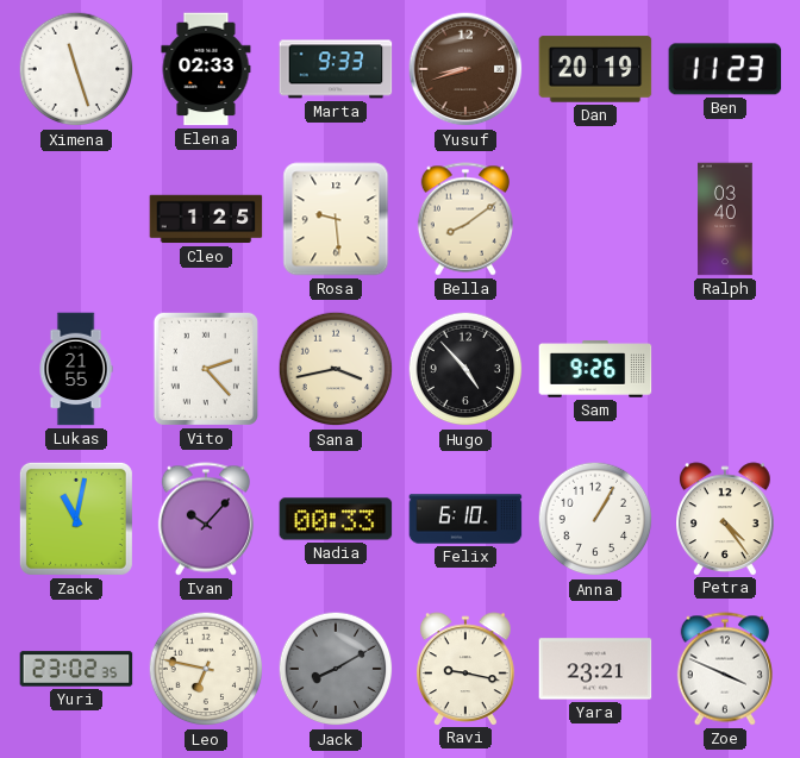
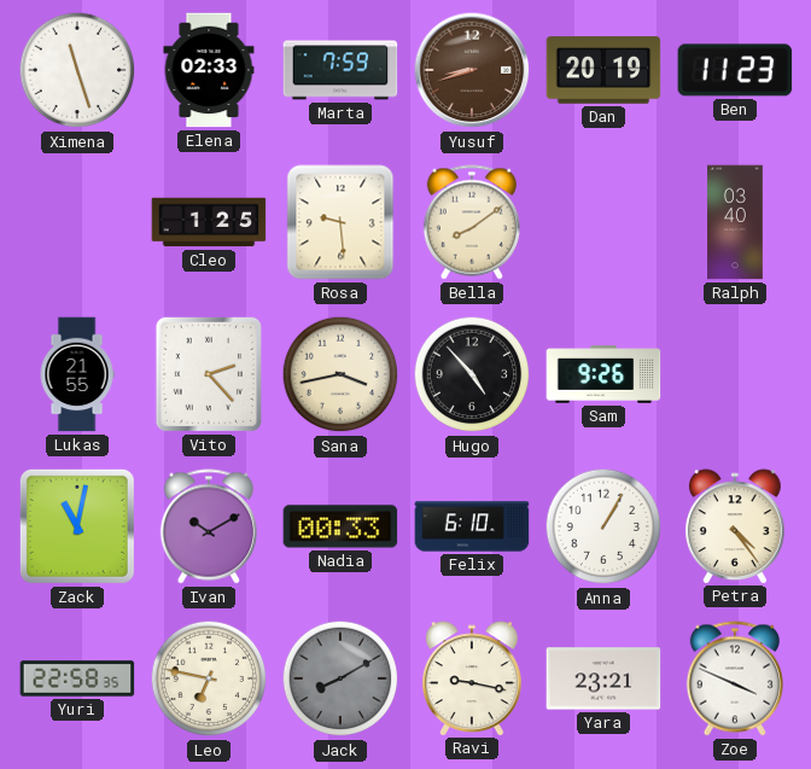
Marta: 9:33 -> 7:59 (340, 70)
Ivan: 10:07 -> 10:10 (209, 526)
Yuri: 23:02 -> 22:58 (77, 678)
